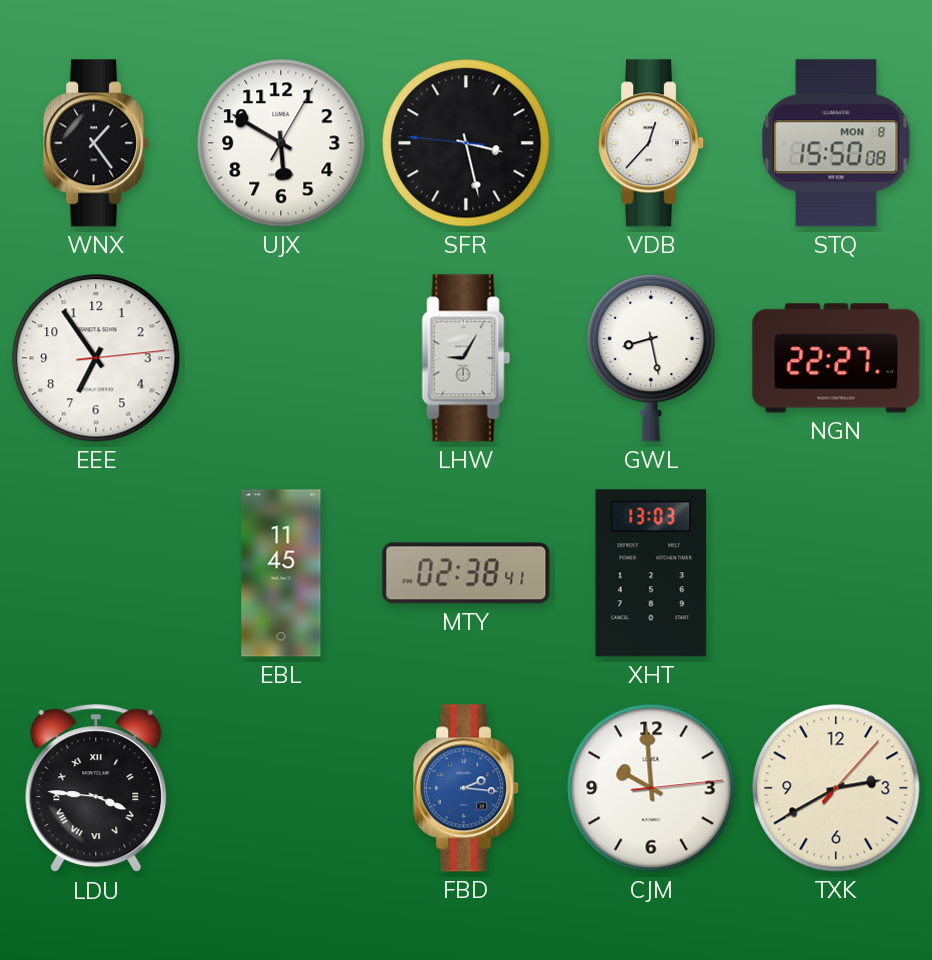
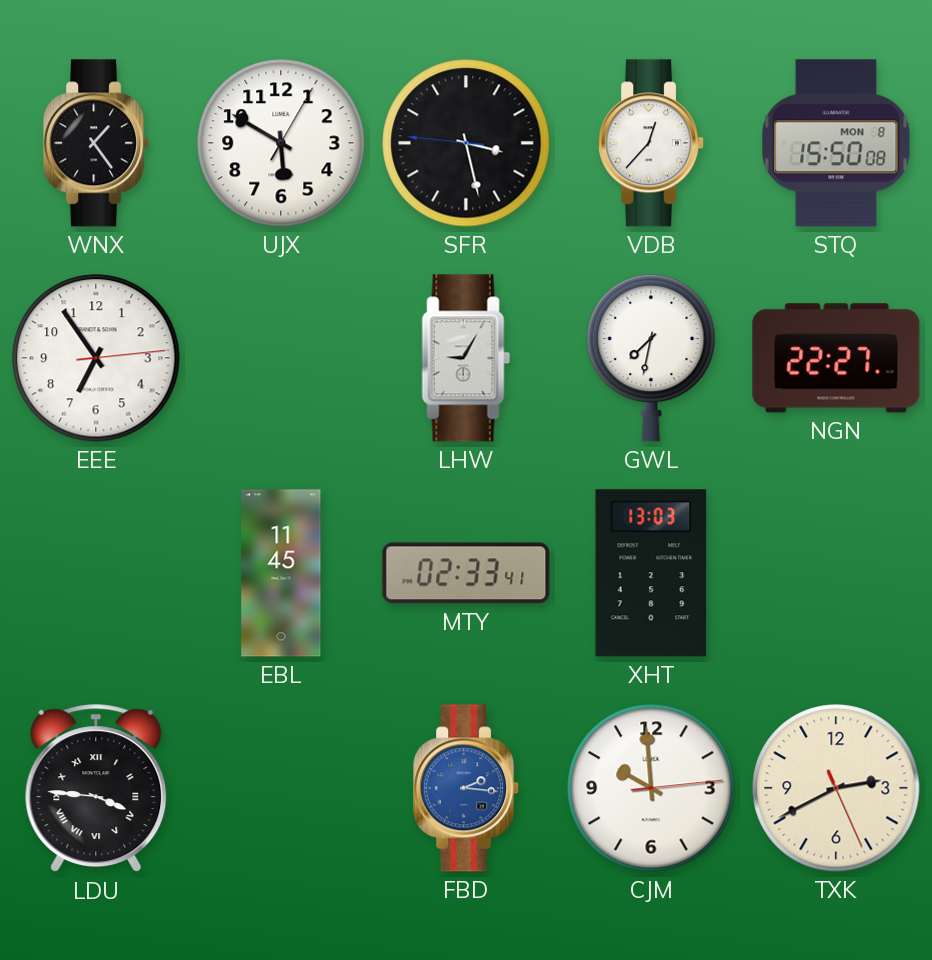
GWL: 8:28 -> 7:32 (651, 358)
MTY: 02:38 -> 02:33 (466, 573)
TXK: 2:40:07 -> 2:40:26 (836, 788)
